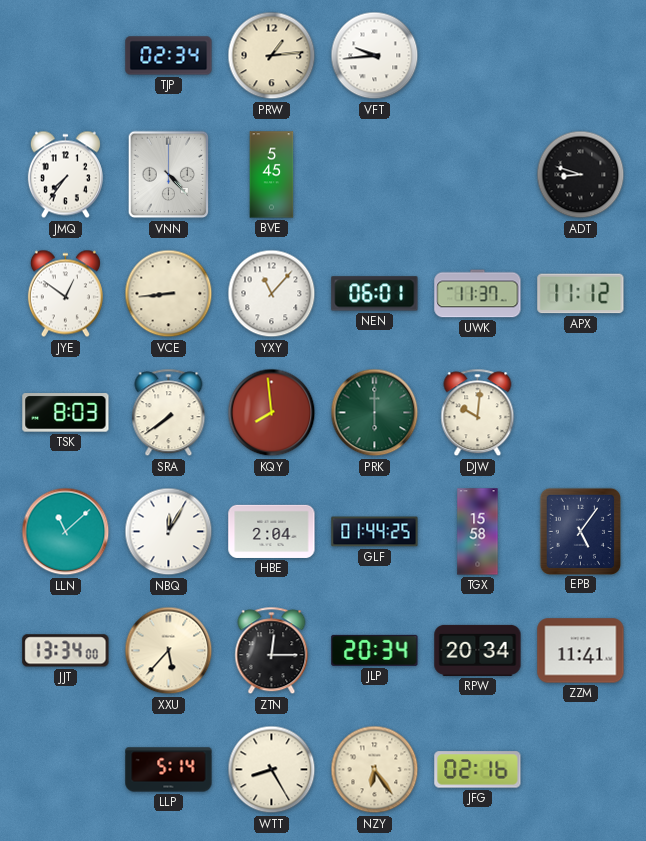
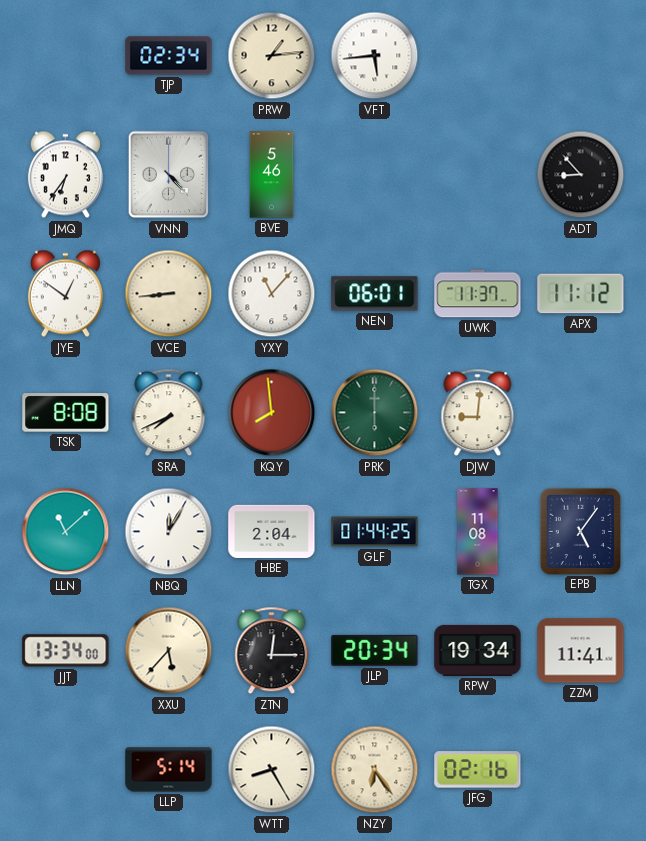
VFT: 9:44 -> 5:44 (375, 56)
JMQ: 7:36 -> 6:36 (65, 175)
BVE: 5:45 -> 5:46 (272, 175)
ADT: 8:48 -> 8:53 (581, 175)
TSK: 8:03 -> 8:08 (66, 413)
SRA: 7:39 -> 7:41 (169, 413)
DJW: 10:01 -> 9:01 (478, 413)
TGX: 15:58 -> 11:08 (478, 532)
RPW: 20:34 -> 19:34 (478, 650)
